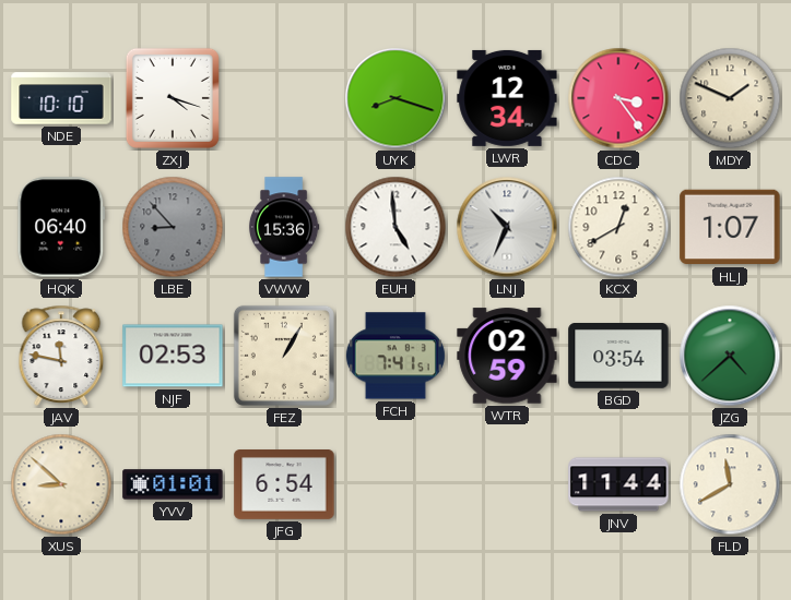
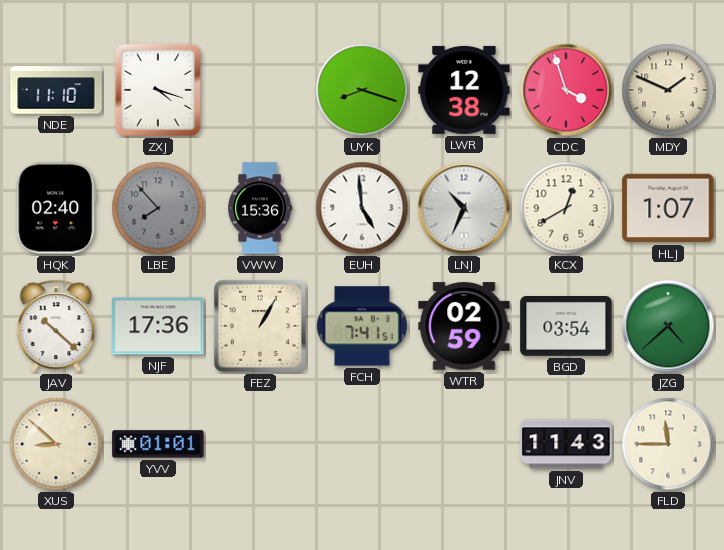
NDE: 10:10 -> 11:10 (56, 90)
LWR: 12:34 -> 12:38 (464, 90)
CDC: 3:24 -> 3:57 (566, 90)
HQK: 06:40 -> 02:40 (56, 208)
LBE: 8:53 -> 7:53 (158, 208)
JAV: 11:47 -> 10:22 (56, 326)
NJF: 02:53 -> 17:36 (158, 326)
JFG: 6:54 -> none (284, 485)
JNV: 11:44 -> 11:43 (566, 444)
FLD: 11:40 -> 11:45 (668, 444)
